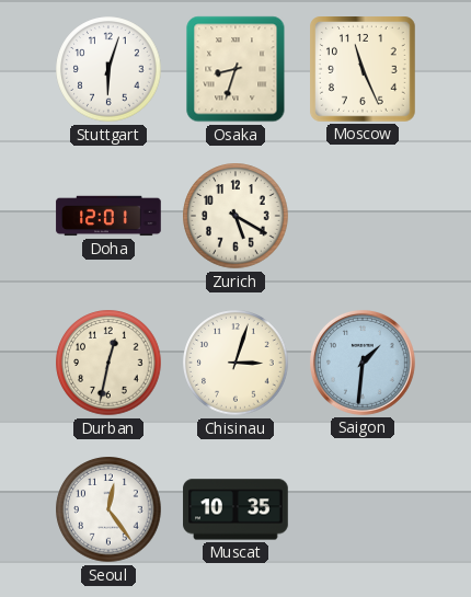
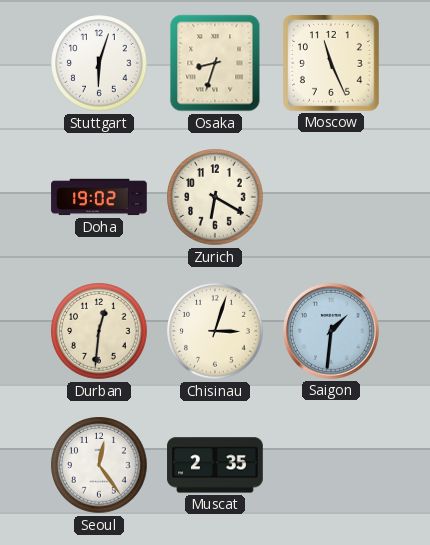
Doha: 12:01 -> 19:02 (99, 197)
Zurich: 5:20 -> 6:20 (215, 197)
Durban: 12:32 -> 12:31 (99, 331)
Muscat: 10:35 -> 2:35 (215, 465)
